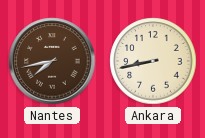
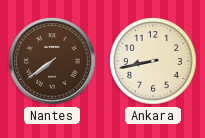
Nantes: 7:43 -> 7:39 (52, 61)
